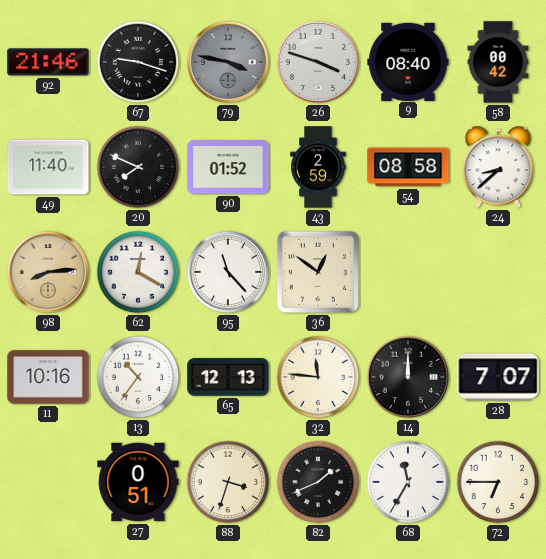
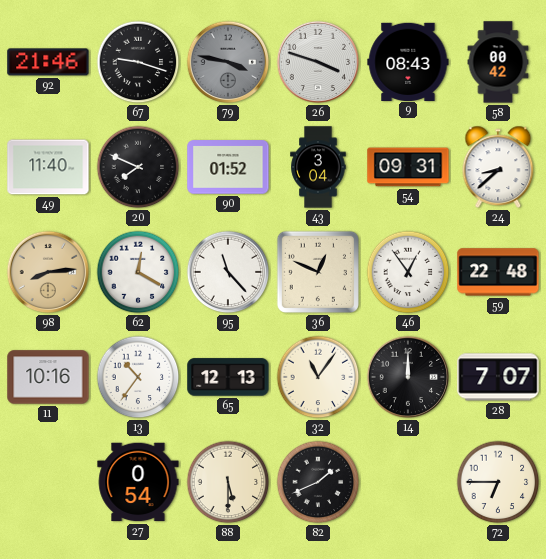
9: 08:40 -> 08:43 (408, 61)
43: 2:59 -> 3:04 (318, 167)
54: 08:58 -> 09:31 (408, 167)
36: 12:51 -> 12:49 (318, 272)
46: none -> 12:54 (408, 272)
59: none -> 22:48 (498, 272)
32: 11:46 -> 11:06 (318, 377)
27: 0:51 -> 0:54 (138, 482)
88: 3:33 -> 5:30 (228, 482)
68: 11:35 -> none (408, 482)
